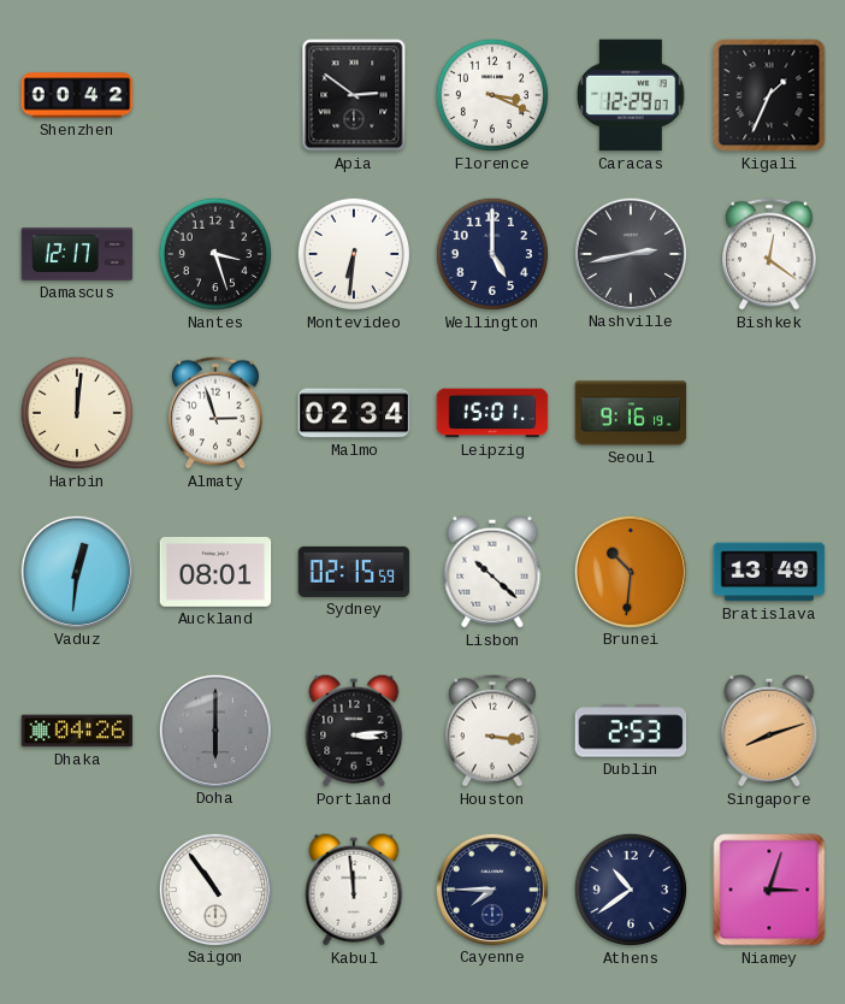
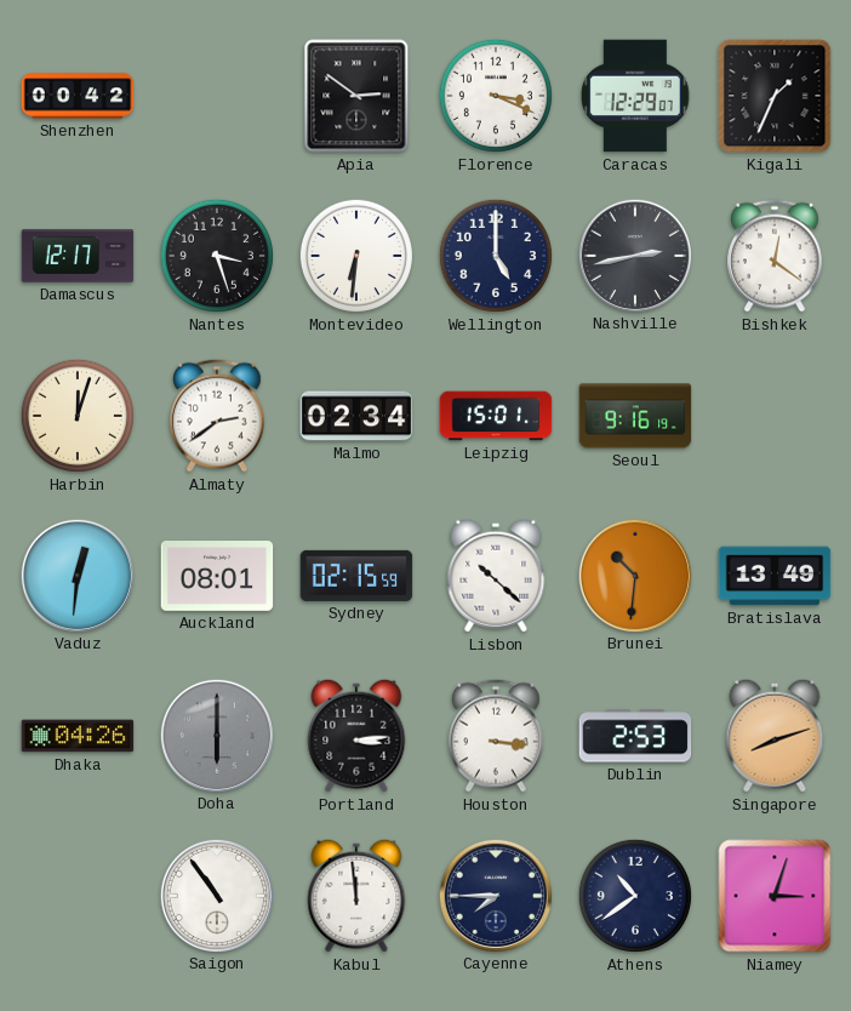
Harbin: 12:01 -> 12:03 (78, 416)
Almaty: 2:57 -> 2:39 (218, 416)
